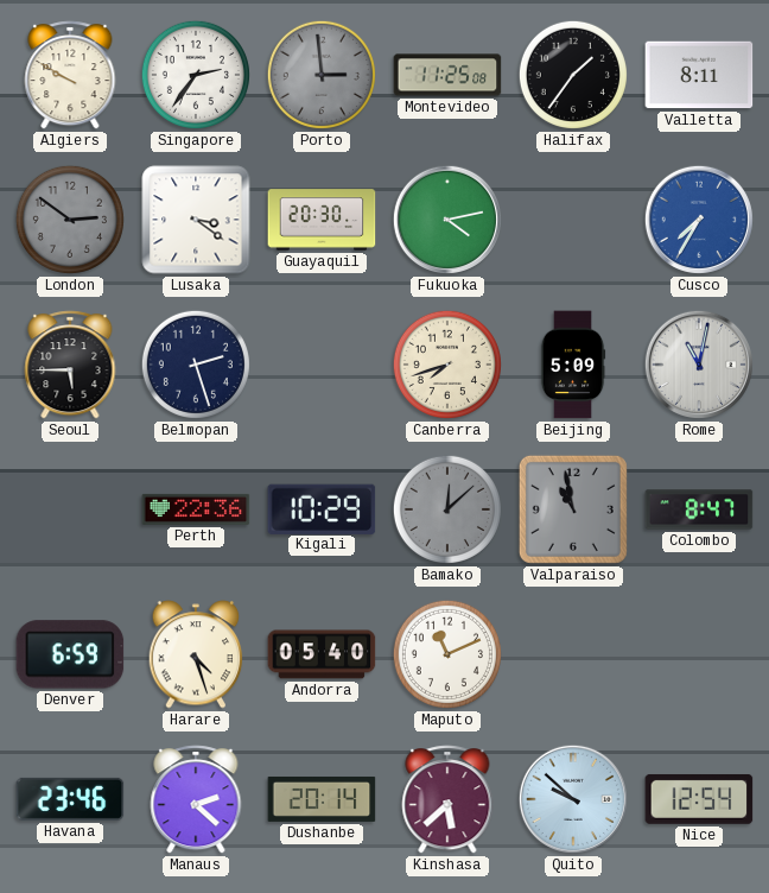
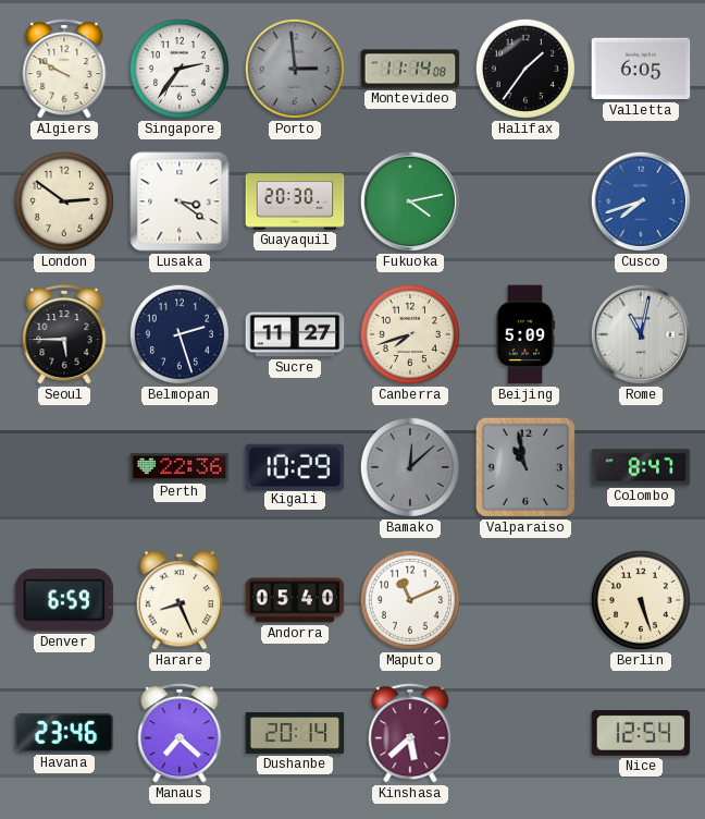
Montevideo: 11:25 -> 11:14 (410, 69)
Valletta: 8:11 -> 6:05 (641, 69)
London dial: grey -> cream (64, 201)
Cusco: 7:35 -> 7:42 (641, 201)
Sucre: none -> 11:27 (295, 334)
Harare: 4:27 -> 8:26 (180, 600)
Berlin: none -> 5:27 (641, 600)
Manaus: 2:22 -> 7:22 (180, 733)
Quito: 9:52 -> none (573, 799)
